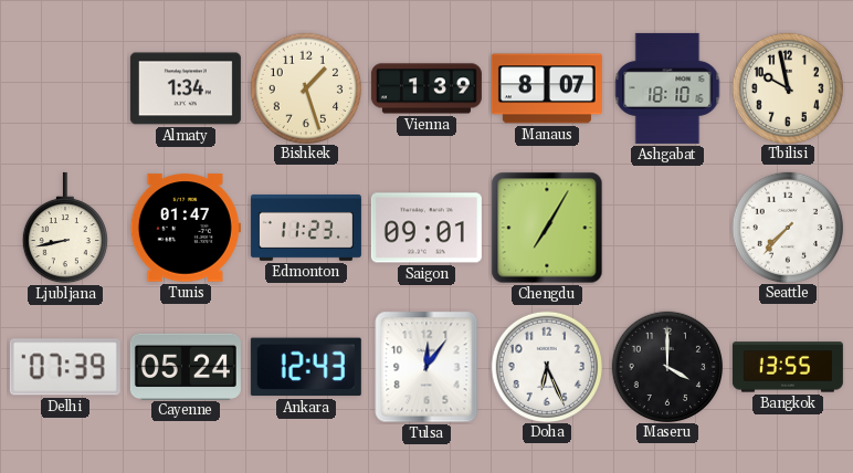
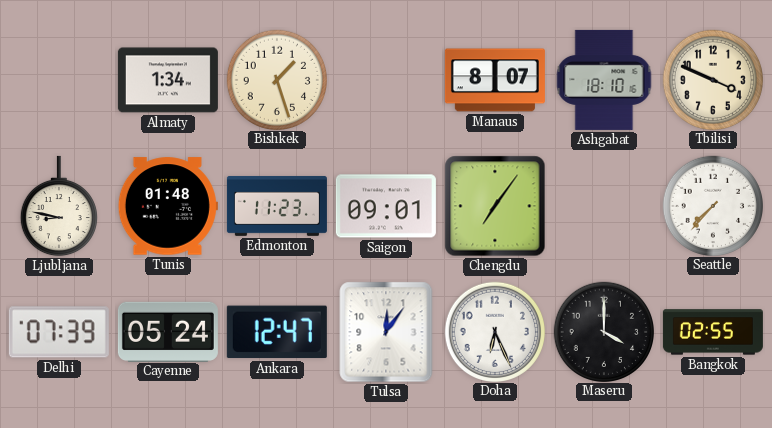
Vienna: 1:39 -> none (426, 88)
Tbilisi: 9:58 -> 3:49 (712, 79)
Ljubljana: 8:43 -> 8:47 (59, 206)
Tunis: 01:47 -> 01:48 (168, 206)
Chengdu: 7:05 -> 7:06 (495, 206)
Ankara: 12:43 -> 12:47 (277, 332)
Bangkok: 13:55 -> 02:55 (713, 332)
